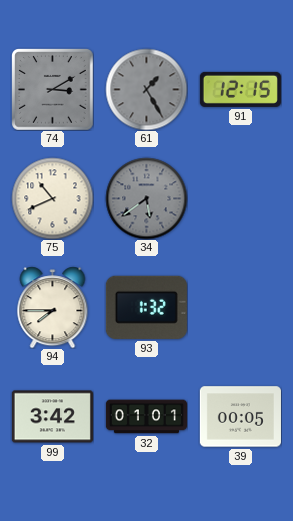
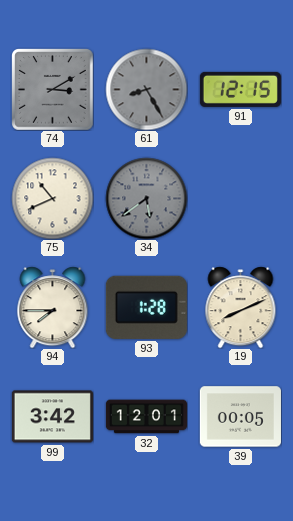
61: 1:25 -> 8:25 (146, 89)
93: 1:32 -> 1:28 (146, 307)
19: none -> 8:11 (241, 307)
32: 01:01 -> 12:01 (146, 417)
